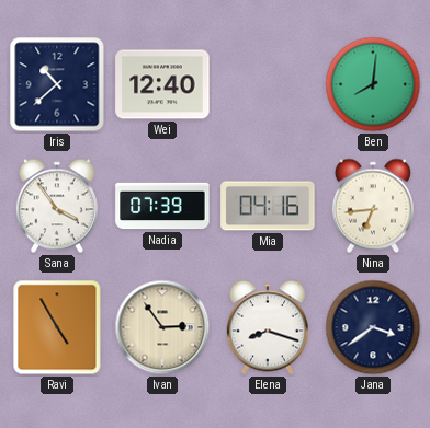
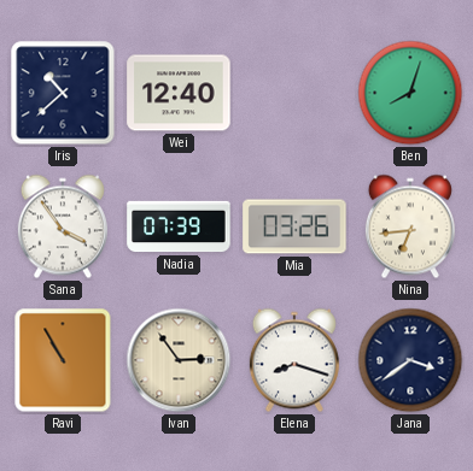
Ben: 8:01 -> 8:03 (410, 93)
Mia: 04:16 -> 03:26 (294, 226)
Ravi: 4:55 -> 10:55 (63, 360)
